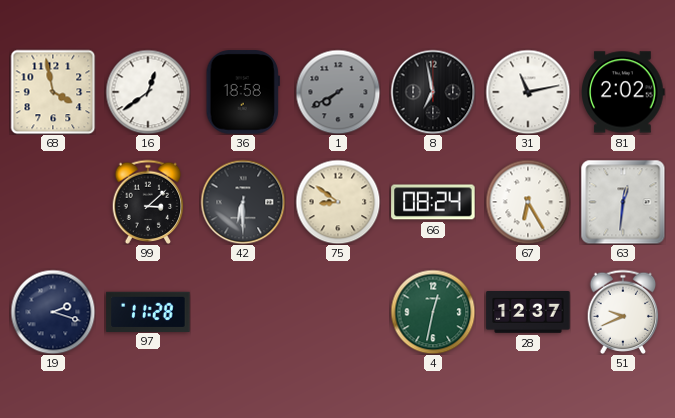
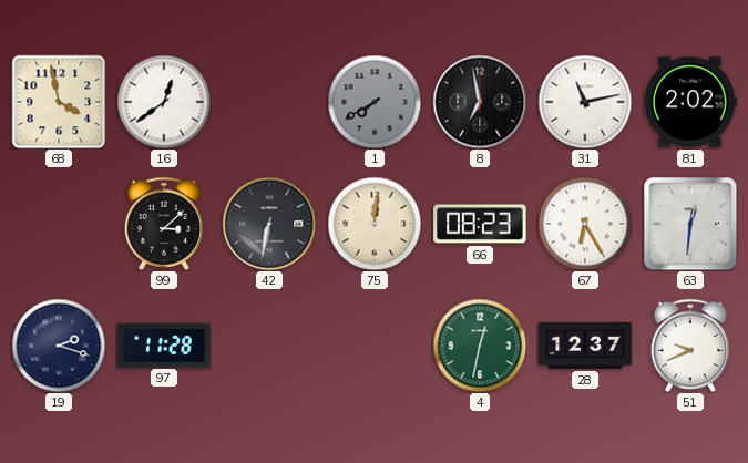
36: 18:58 -> none (243, 92)
42: 6:30 -> 6:32 (269, 224)
75: 8:51 -> 12:01 (375, 224)
66: 08:24 -> 08:23 (480, 224)
